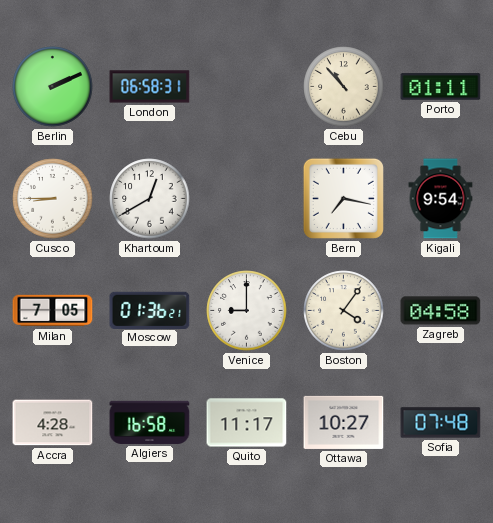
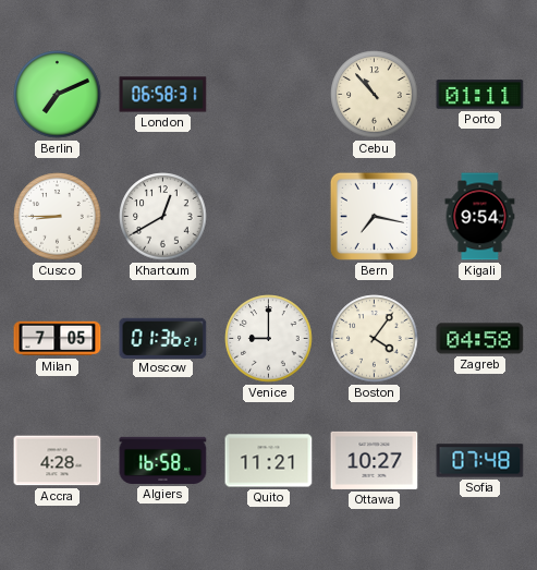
Berlin: 2:11 -> 7:11 (58, 95)
Quito: 11:17 -> 11:21 (269, 461)
